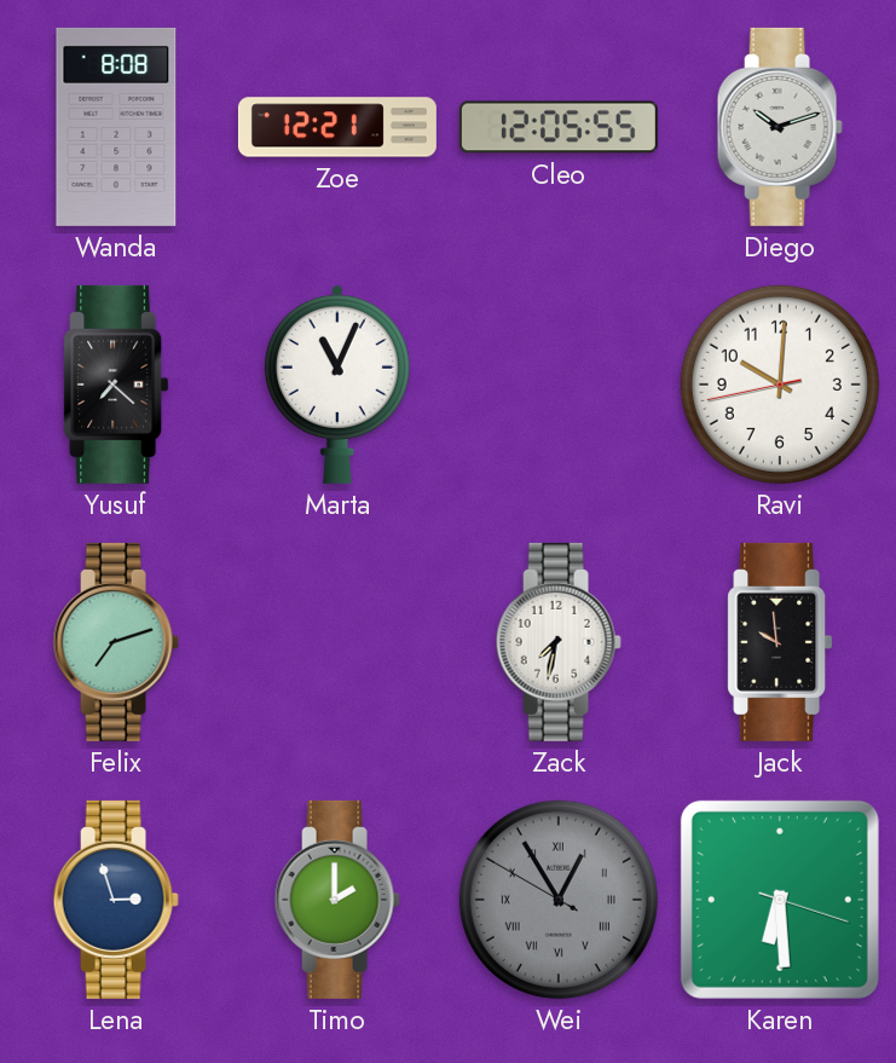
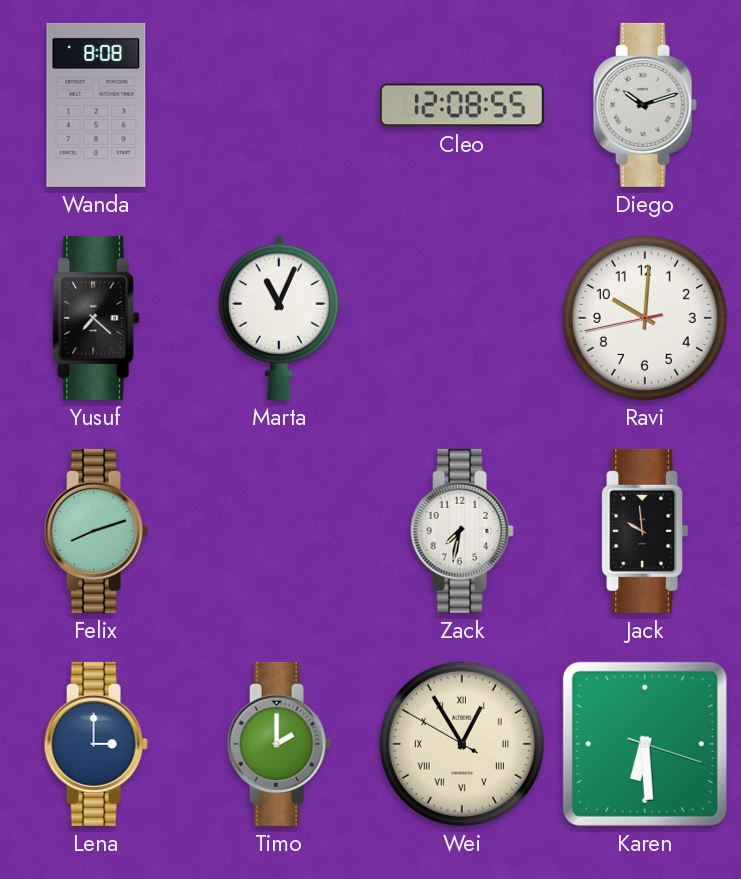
Zoe: 12:21 -> none (337, 127)
Cleo: 12:05 -> 12:08 (462, 105)
Felix: 7:12 -> 8:12 (96, 531)
Lena: 2:57 -> 3:00 (96, 744)
Wei dial: grey -> cream (462, 744)
